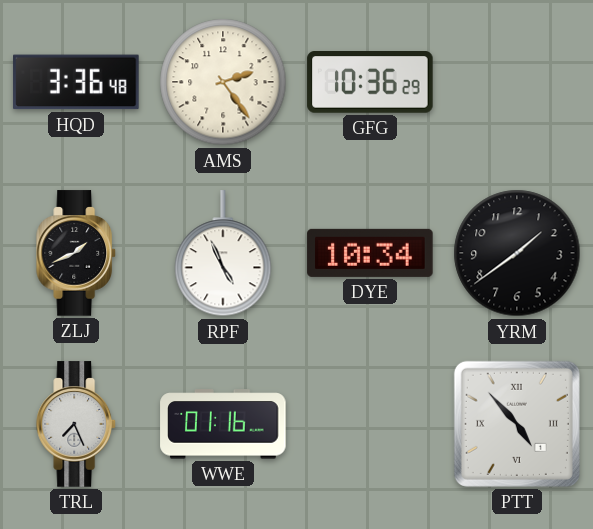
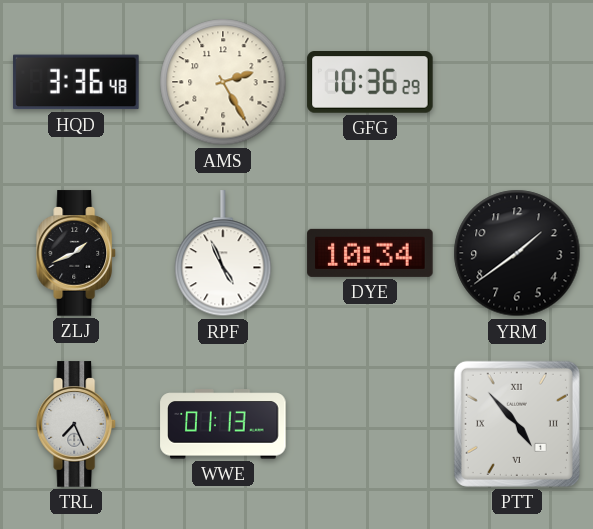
AMS: 2:24 -> 2:25 (223, 82)
WWE: 01:16 -> 01:13 (223, 424)
